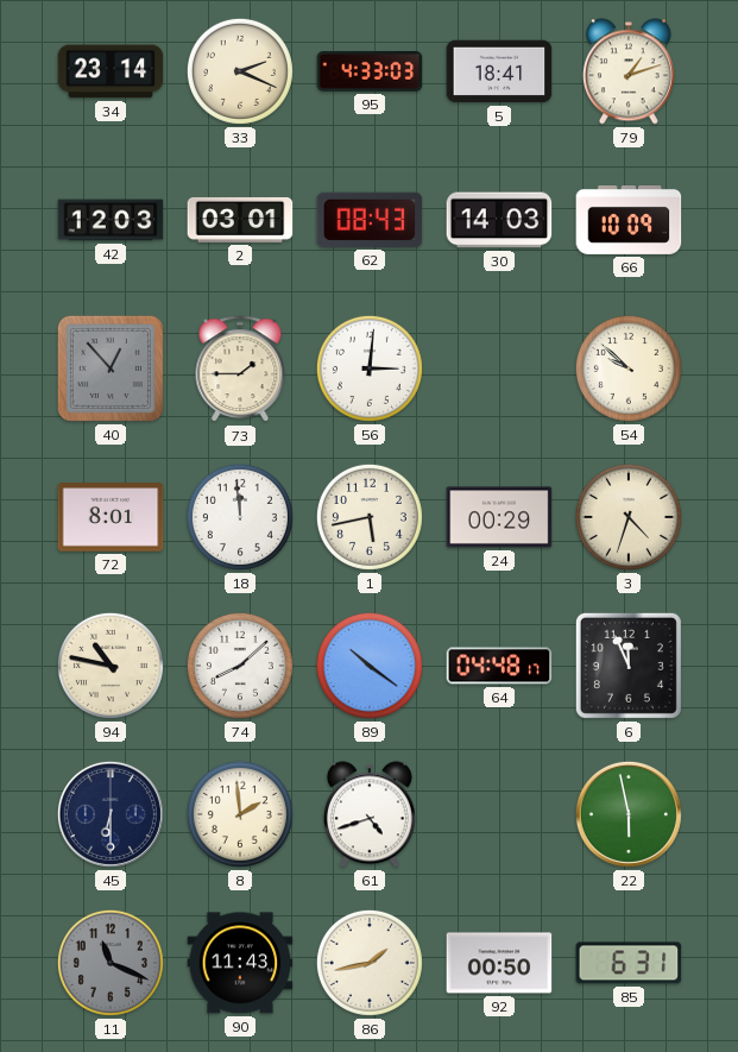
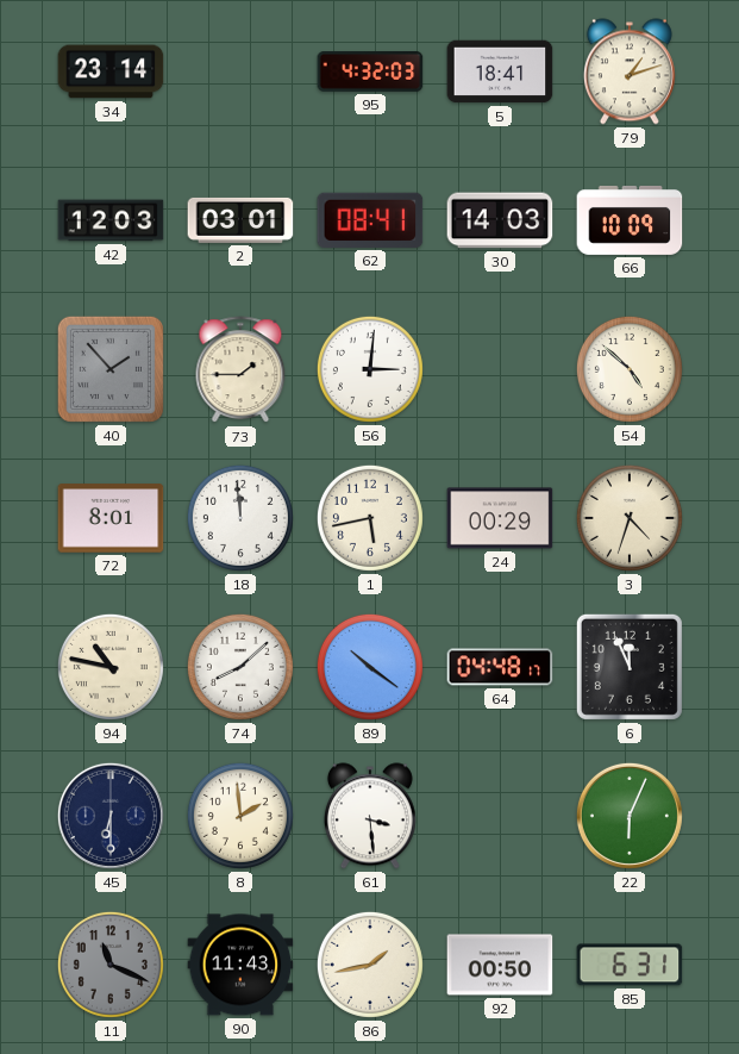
33: 2:19 -> none (240, 71)
95: 4:33 -> 4:32 (370, 73)
62: 08:43 -> 08:41 (370, 220)
40: 12:53 -> 1:53 (111, 369)
54: 9:52 -> 4:52 (630, 369)
61: 4:42 -> 3:29 (370, 816)
22: 5:58 -> 6:04 (630, 816)
